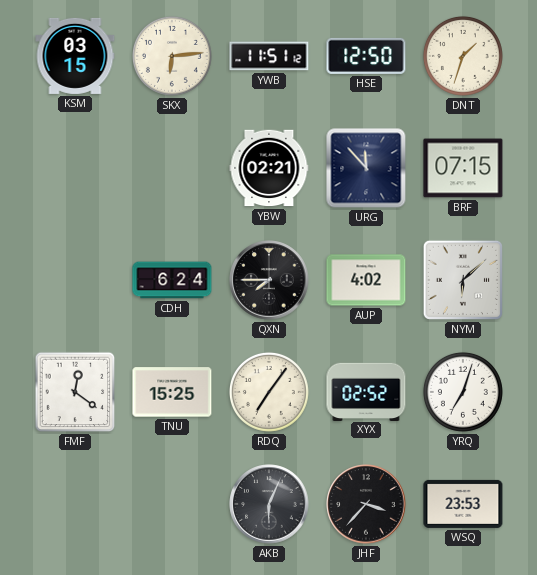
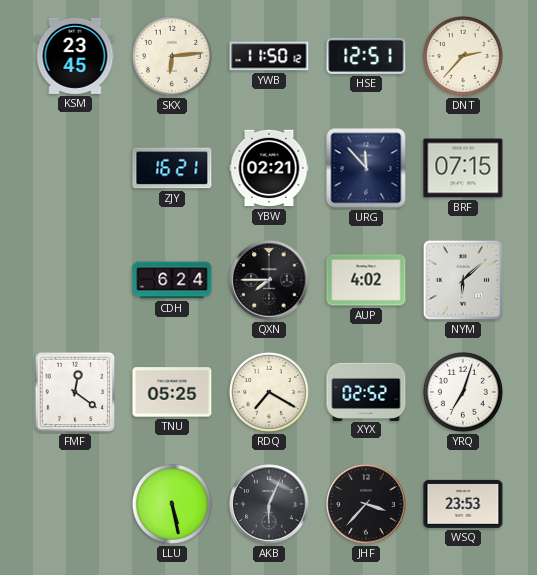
KSM: 03:15 -> 23:45 (75, 56)
YWB: 11:51 -> 11:50 (269, 56)
HSE: 12:50 -> 12:51 (366, 56)
DNT: 1:33 -> 2:37 (463, 56)
ZJY: none -> 16:21 (172, 168)
TNU: 15:25 -> 05:25 (172, 392)
RDQ: 7:06 -> 7:20 (269, 392)
LLU: none -> 5:28 (172, 504)
